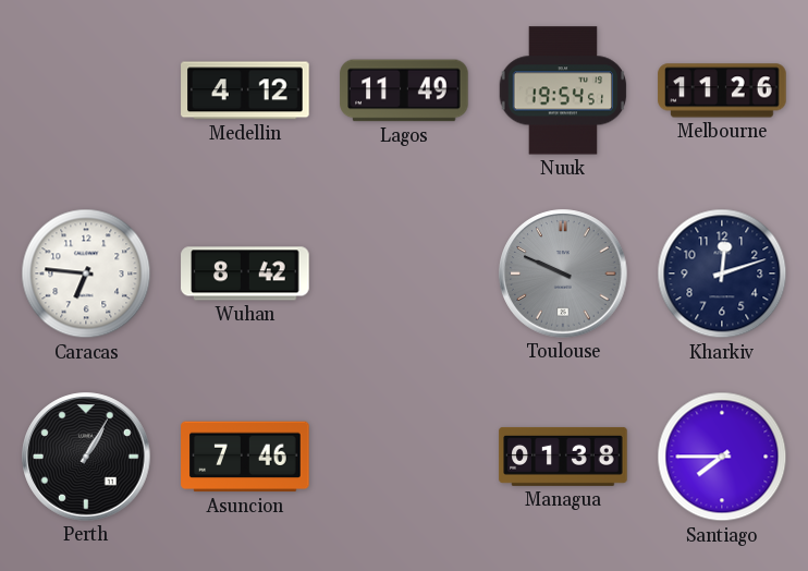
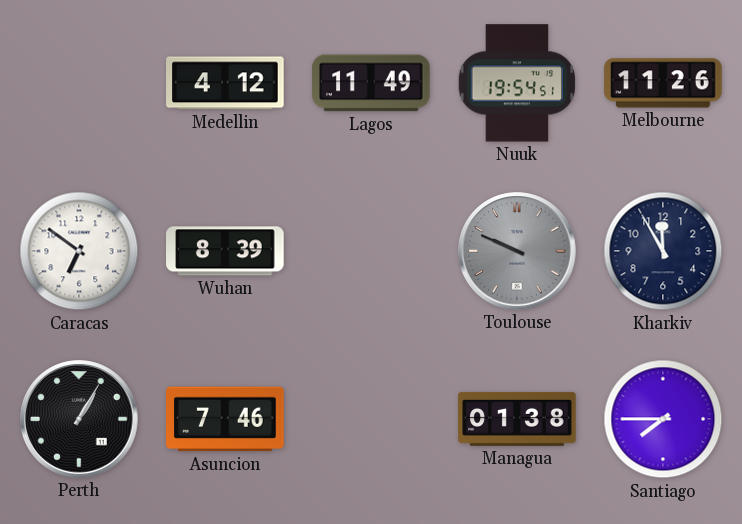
Caracas: 6:46 -> 6:51 (79, 251)
Wuhan: 8:42 -> 8:39 (225, 251)
Kharkiv: 12:12 -> 11:55 (663, 251)
